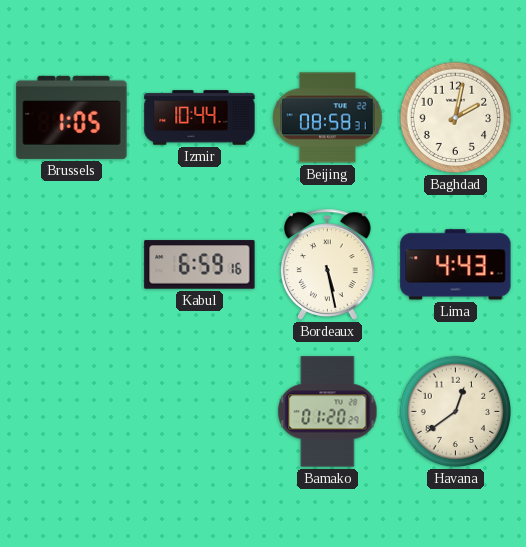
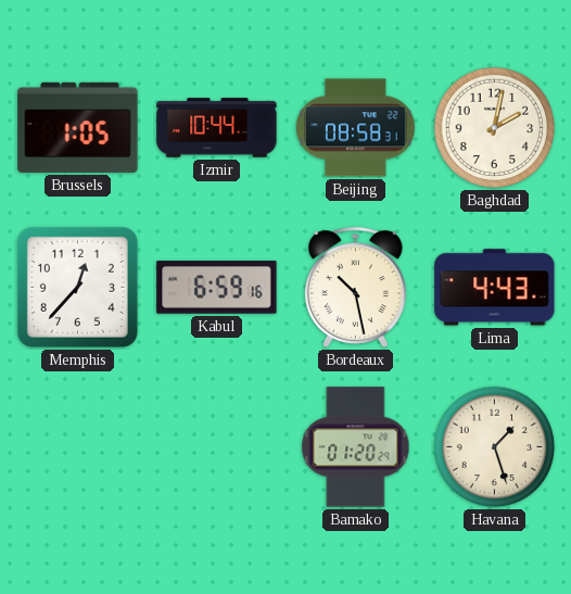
Memphis: none -> 12:37 (77, 287)
Bordeaux: 5:28 -> 10:28 (355, 287)
Havana: 12:39 -> 1:27 (495, 447)
